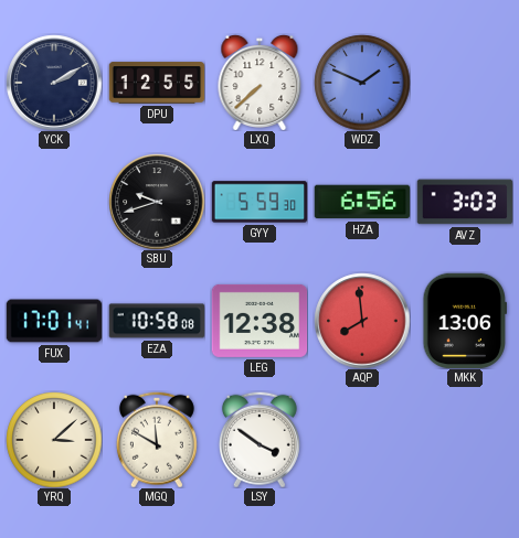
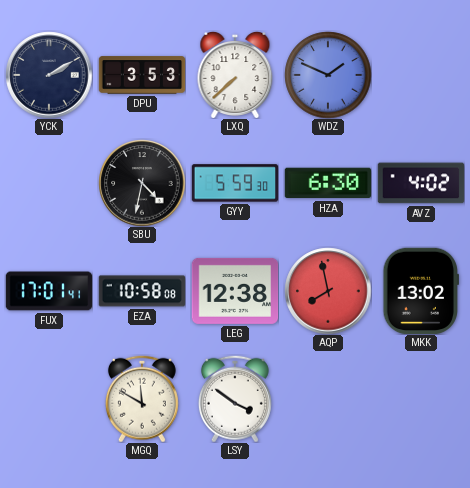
DPU: 12:55 -> 3:53 (142, 75)
SBU: 9:42 -> 4:32 (142, 183)
HZA: 6:56 -> 6:30 (327, 183)
AVZ: 3:03 -> 4:02 (421, 183)
AQP: 7:59 -> 7:58 (328, 291)
MKK: 13:06 -> 13:02 (420, 291)
YRQ: 3:08 -> none (54, 440)
